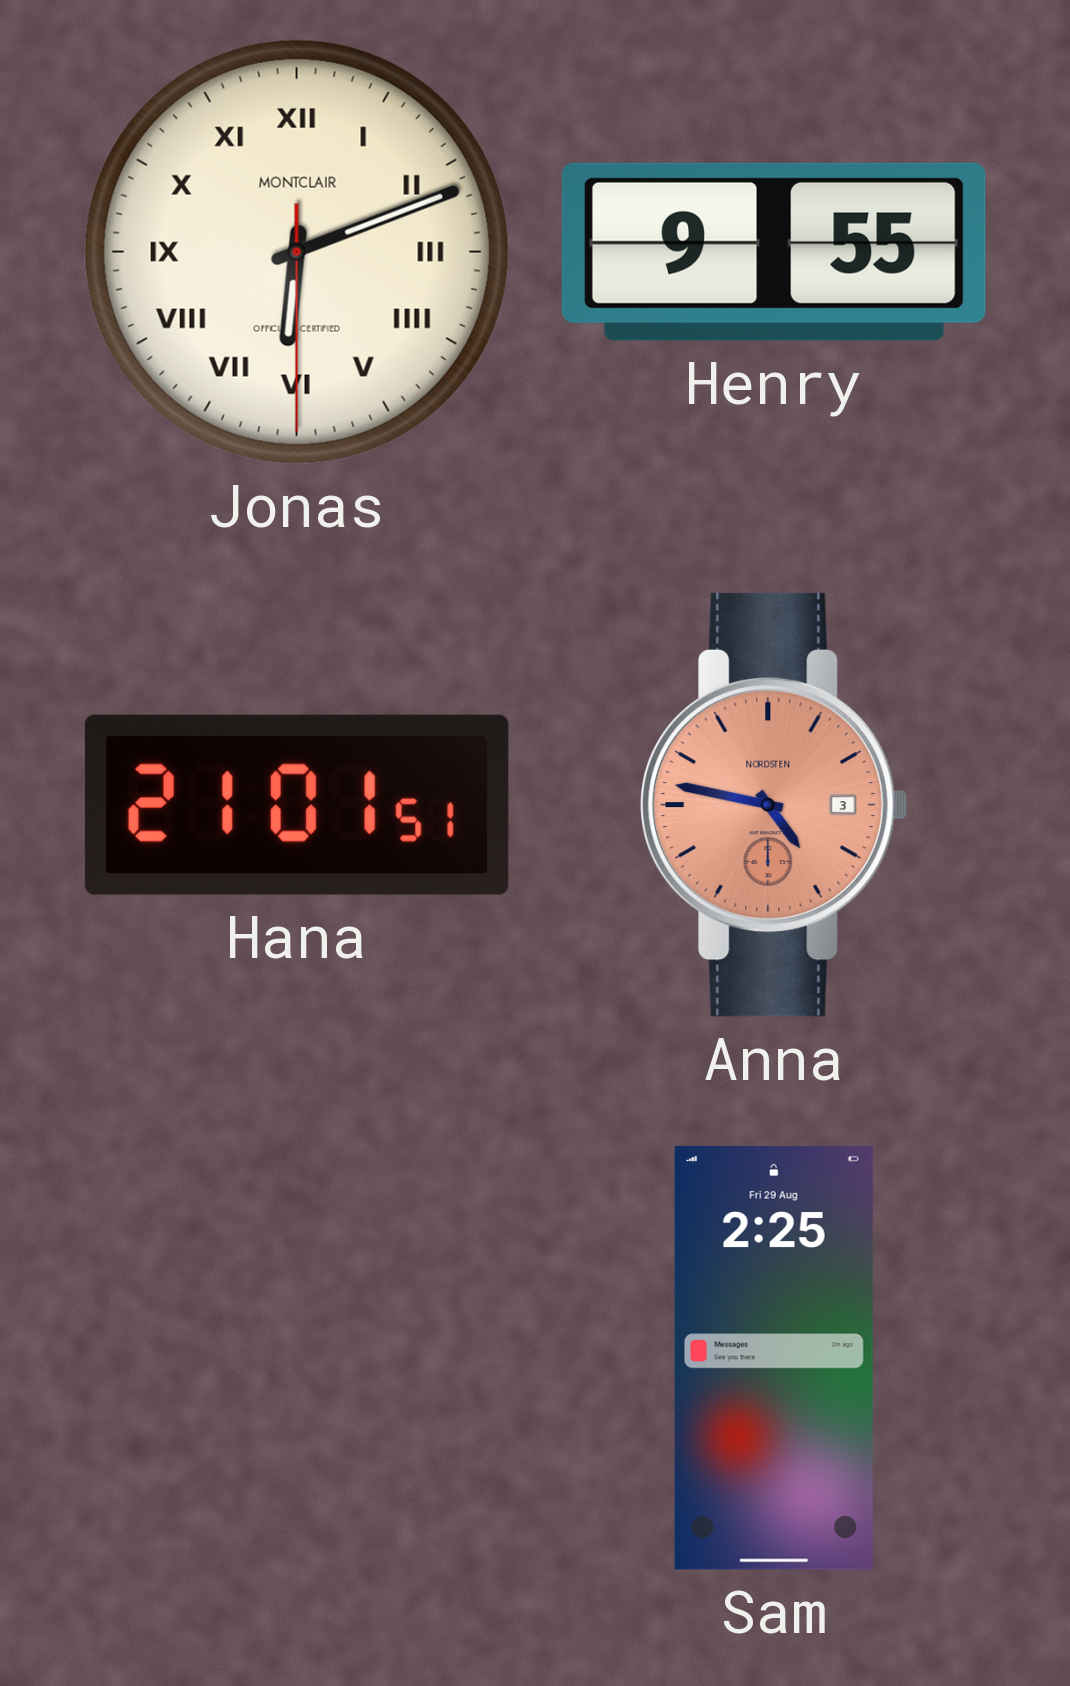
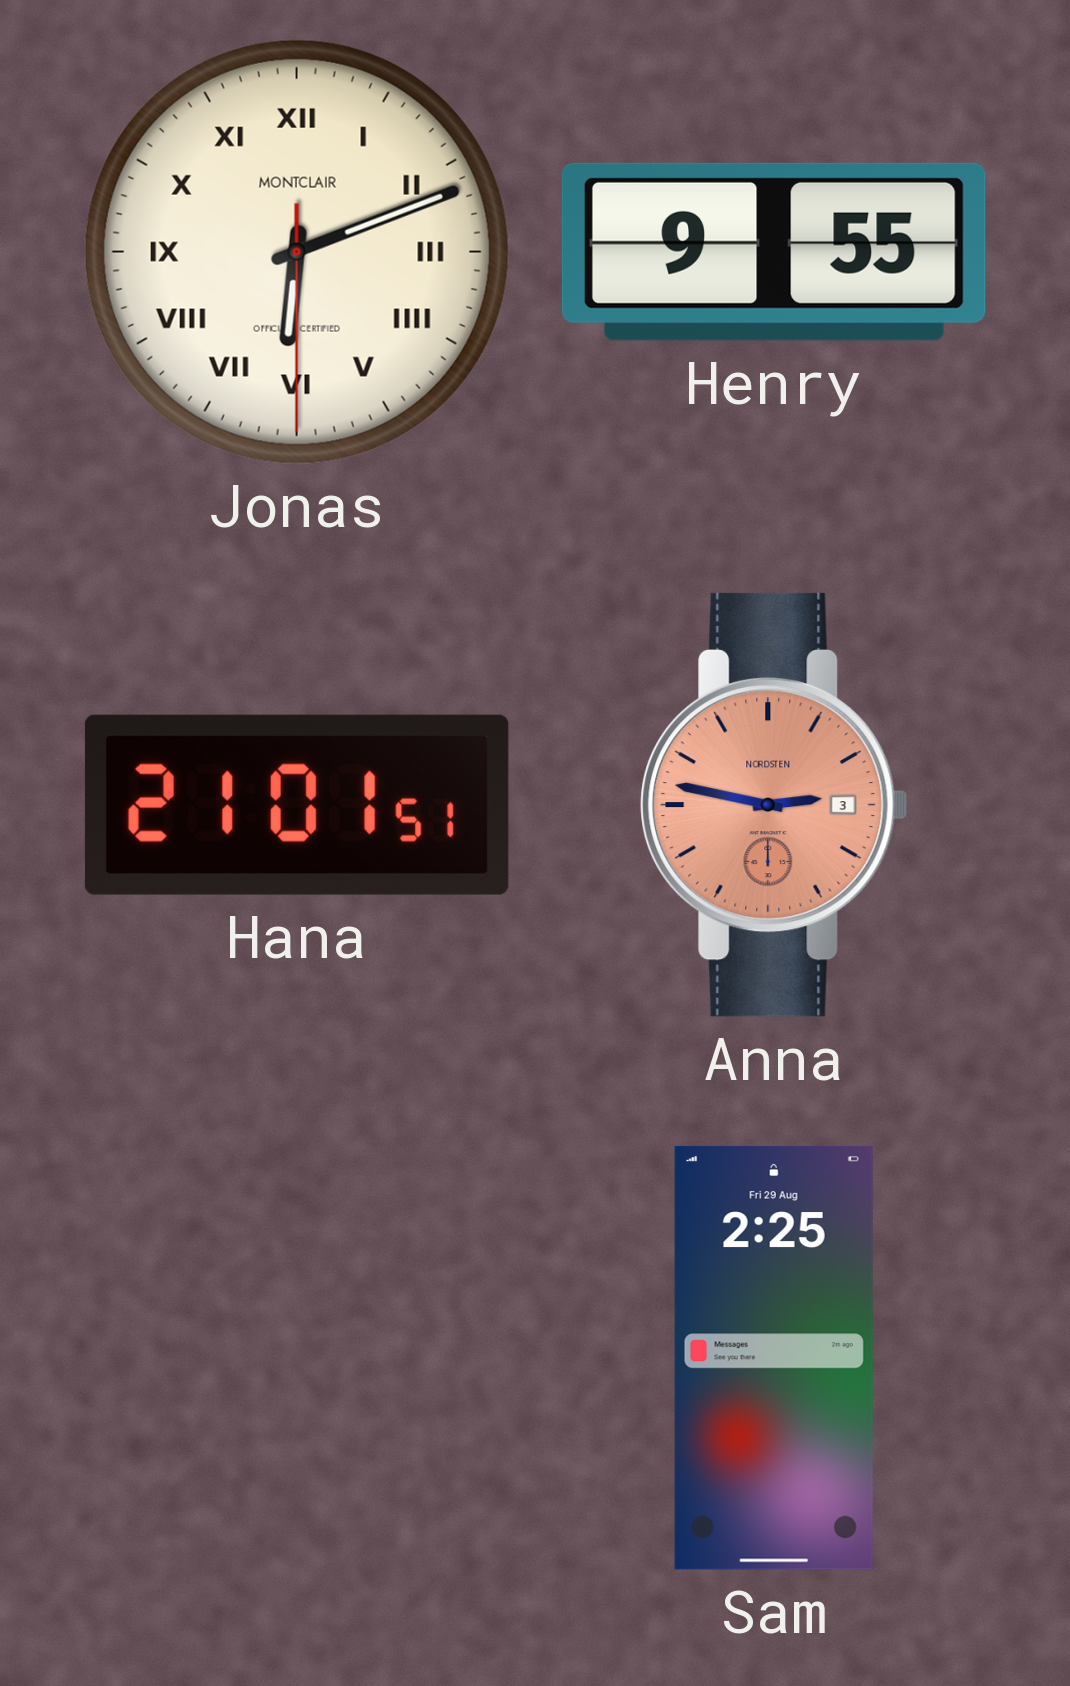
Anna: 4:47 -> 2:47 (774, 805)
